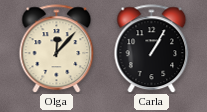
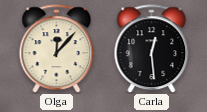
Carla: 1:05 -> 12:29 (152, 49)
